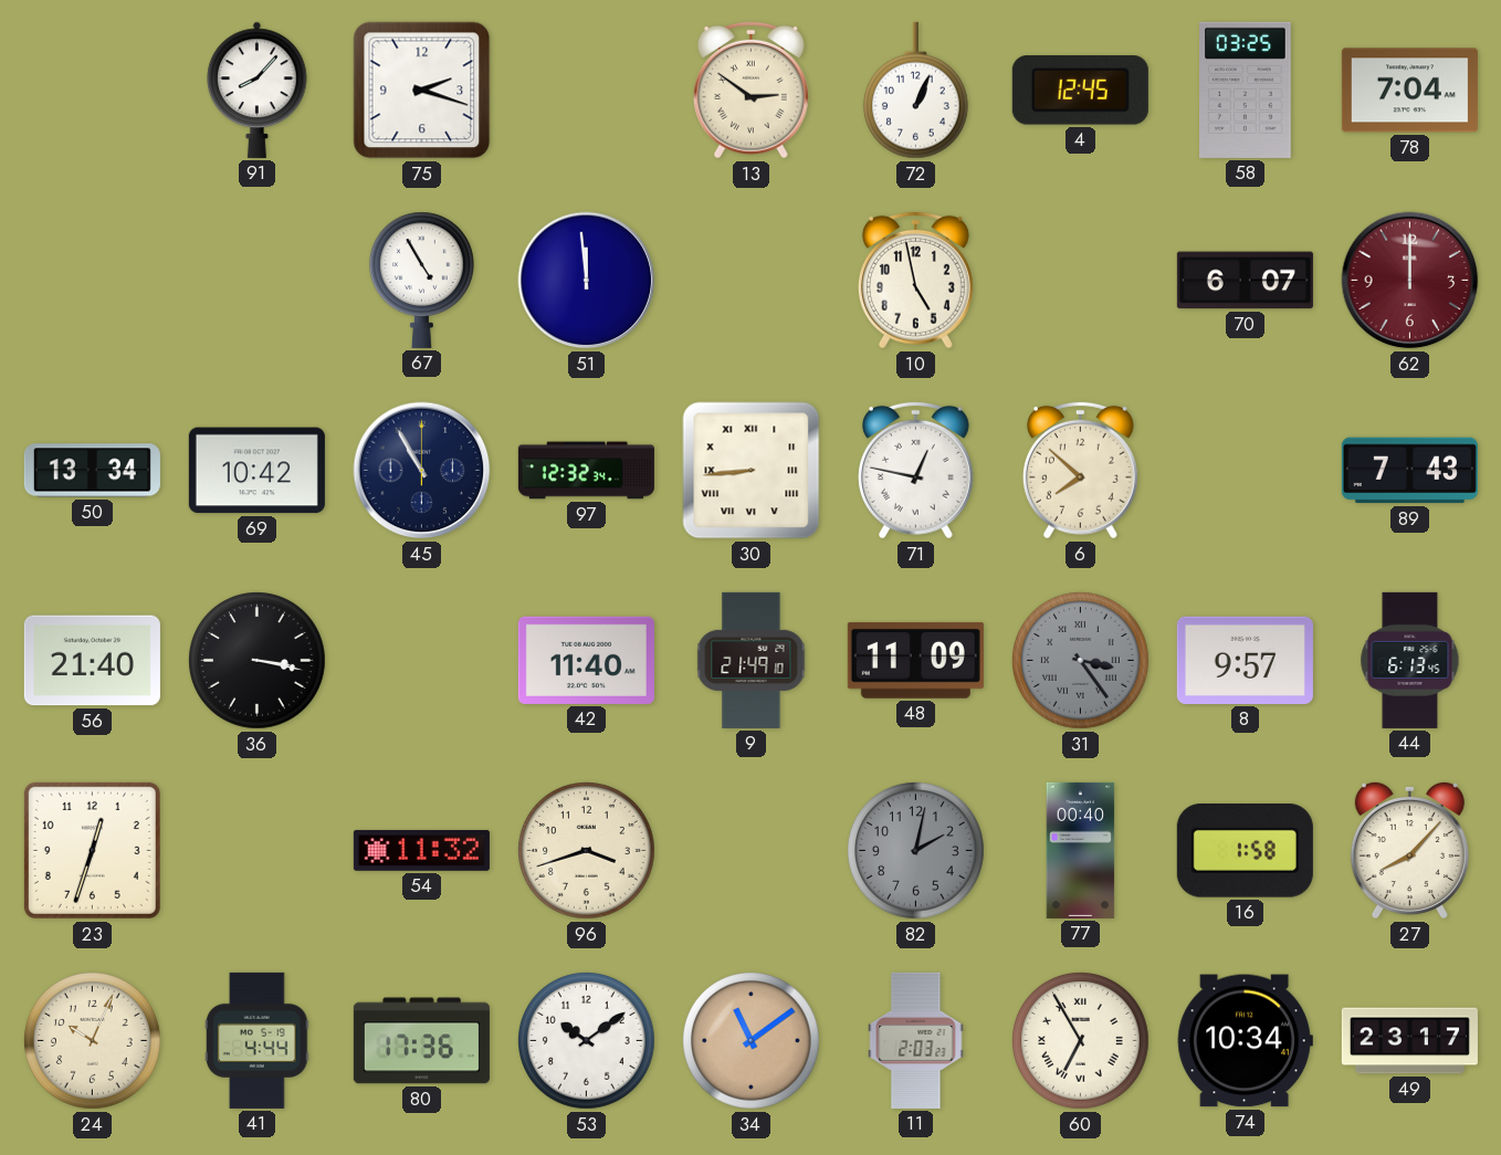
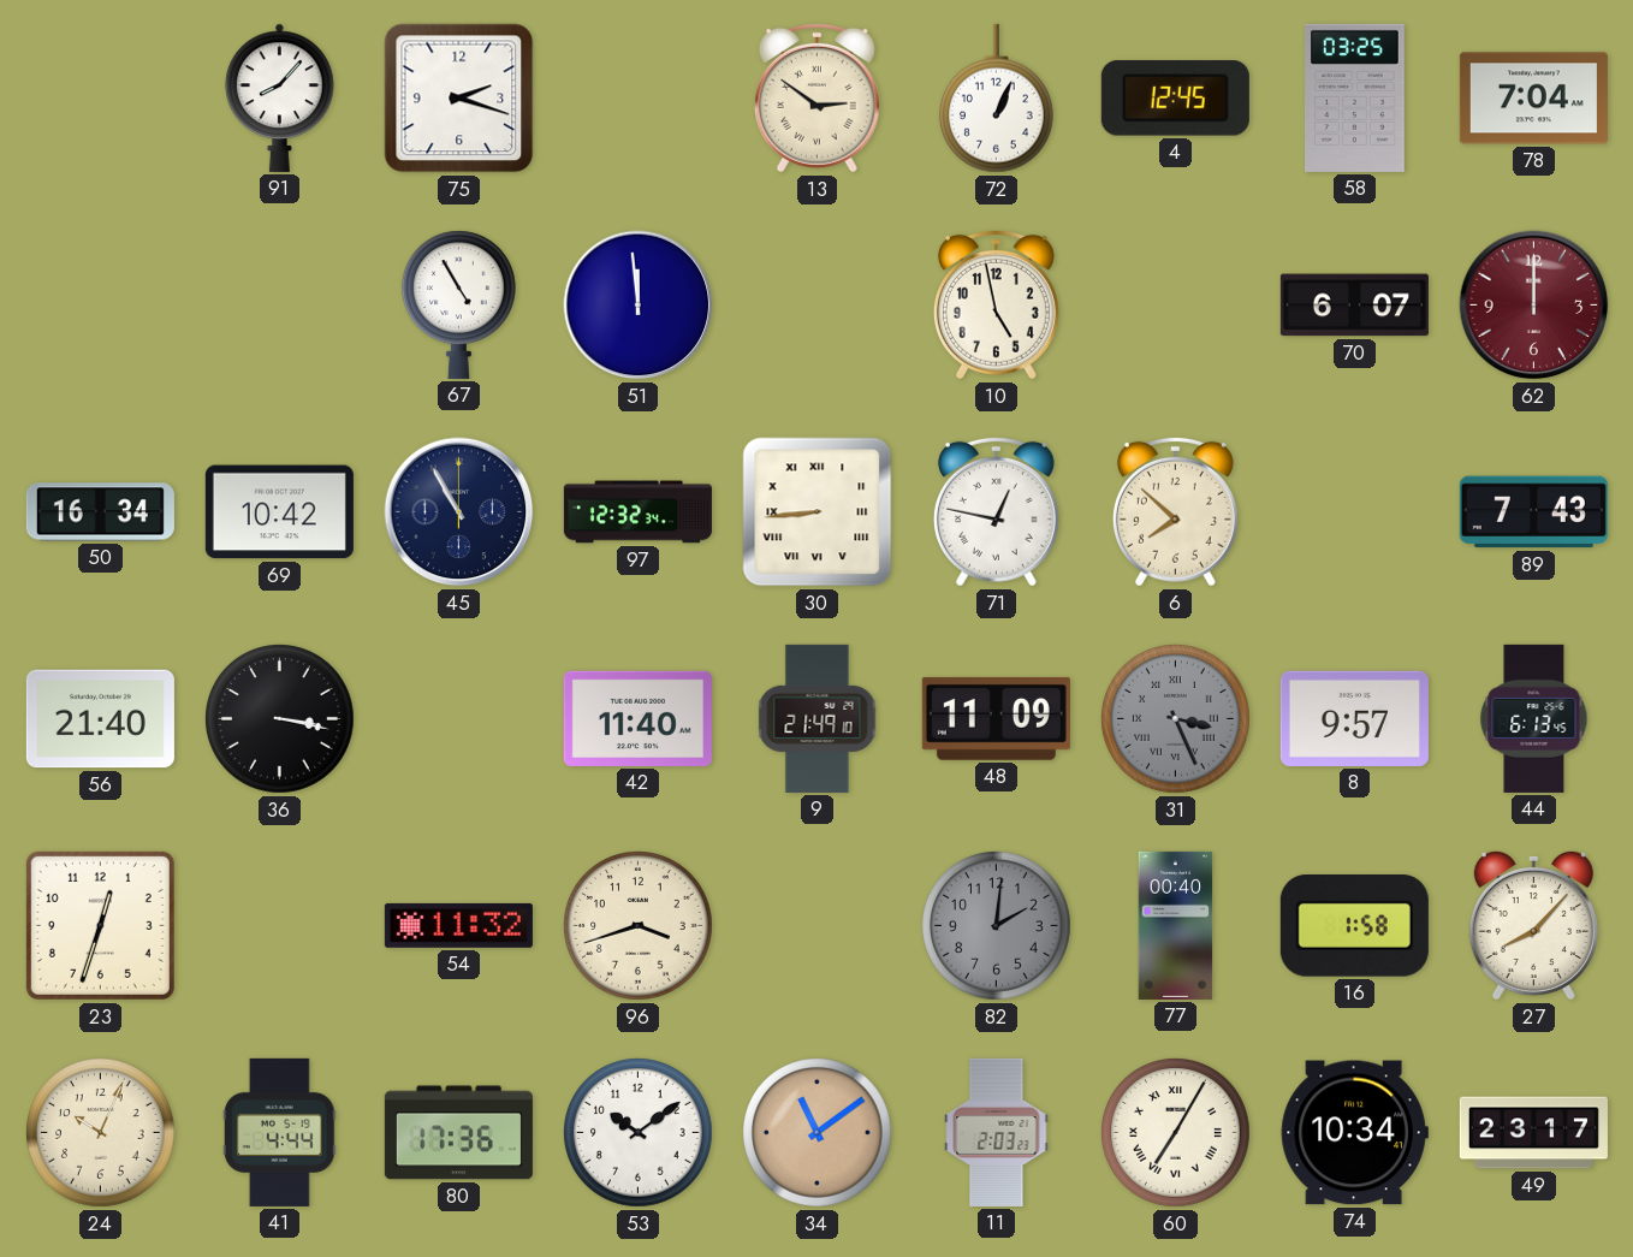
50: 13:34 -> 16:34 (100, 512)
31: 3:24 -> 3:26 (1176, 719)
82: 2:02 -> 2:01 (997, 926)
60: 6:55 -> 7:05 (1176, 1133)
